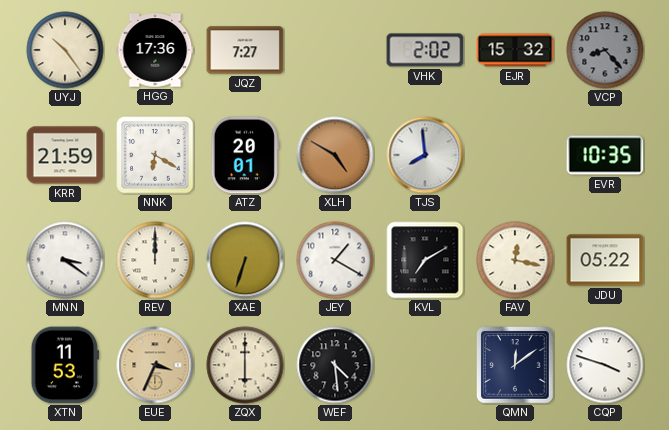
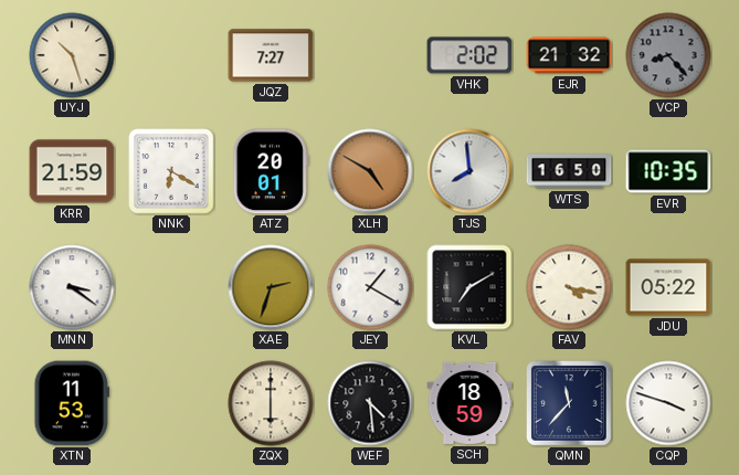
UYJ: 10:24 -> 10:27 (72, 55)
HGG: 17:36 -> none (155, 50)
EJR: 15:32 -> 21:32 (569, 55)
WTS: none -> 16:50 (569, 171)
REV: 12:00 -> none (155, 260)
XAE: 6:33 -> 2:33 (271, 287)
FAV: 12:17 -> 4:17 (569, 287)
EUE: 3:34 -> none (155, 365)
SCH: none -> 18:59 (469, 403)
QMN: 12:09 -> 11:37 (569, 403)
